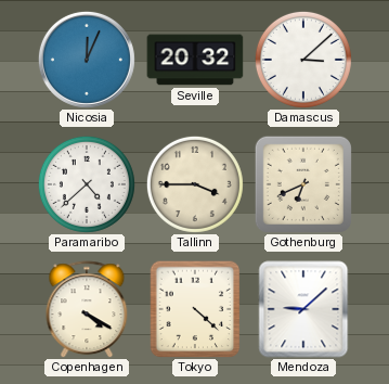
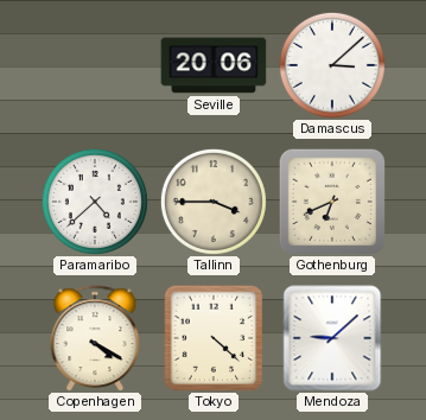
Nicosia: 12:04 -> none (87, 60)
Seville: 20:32 -> 20:06 (214, 65)
